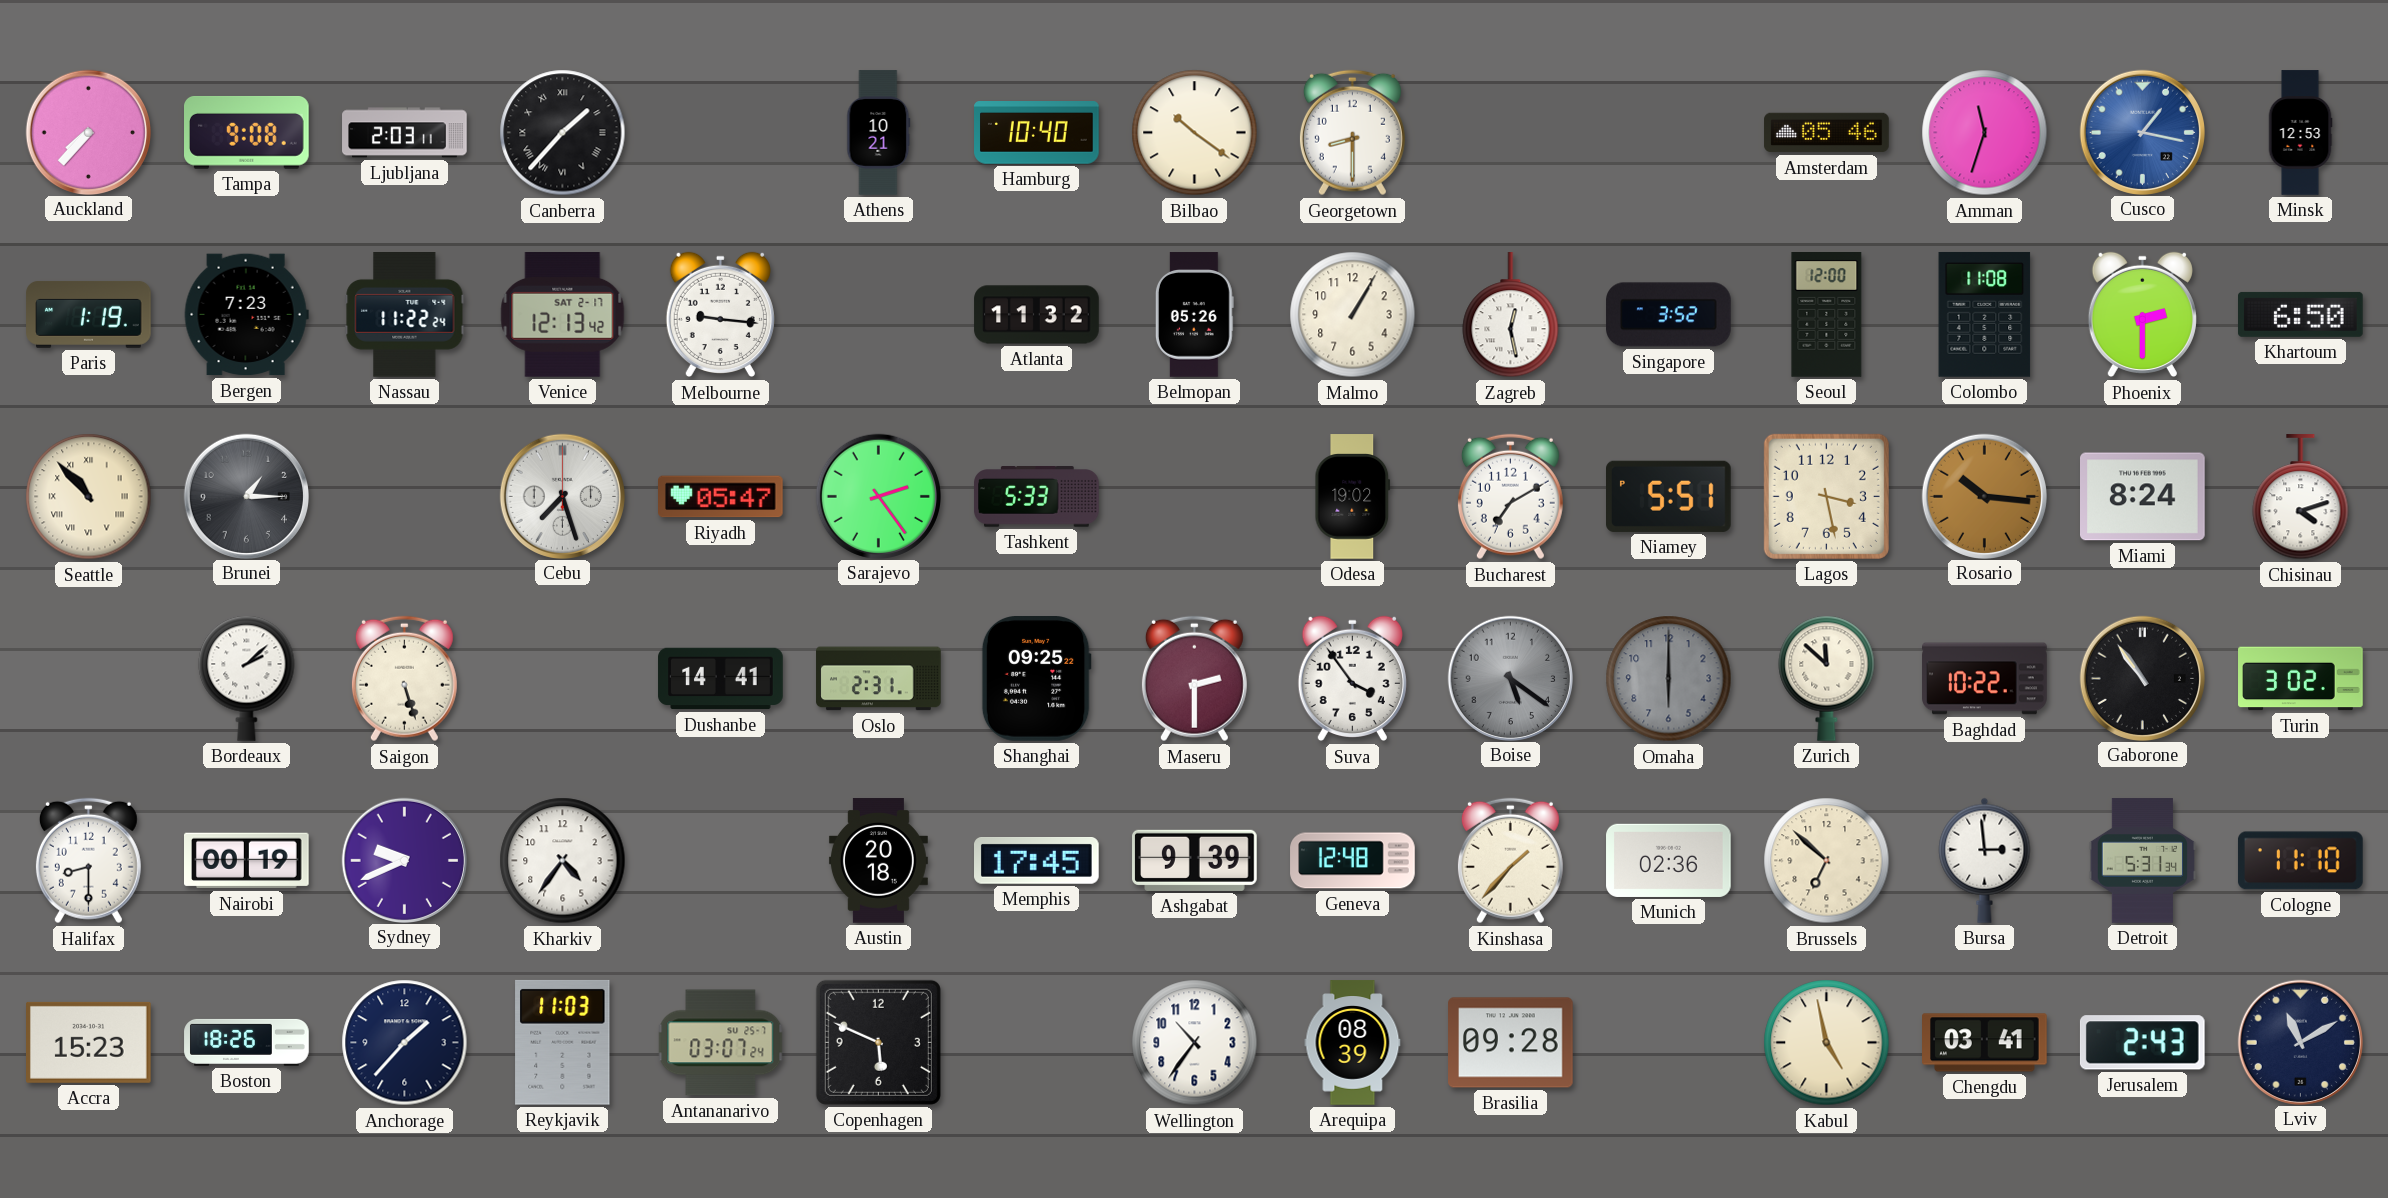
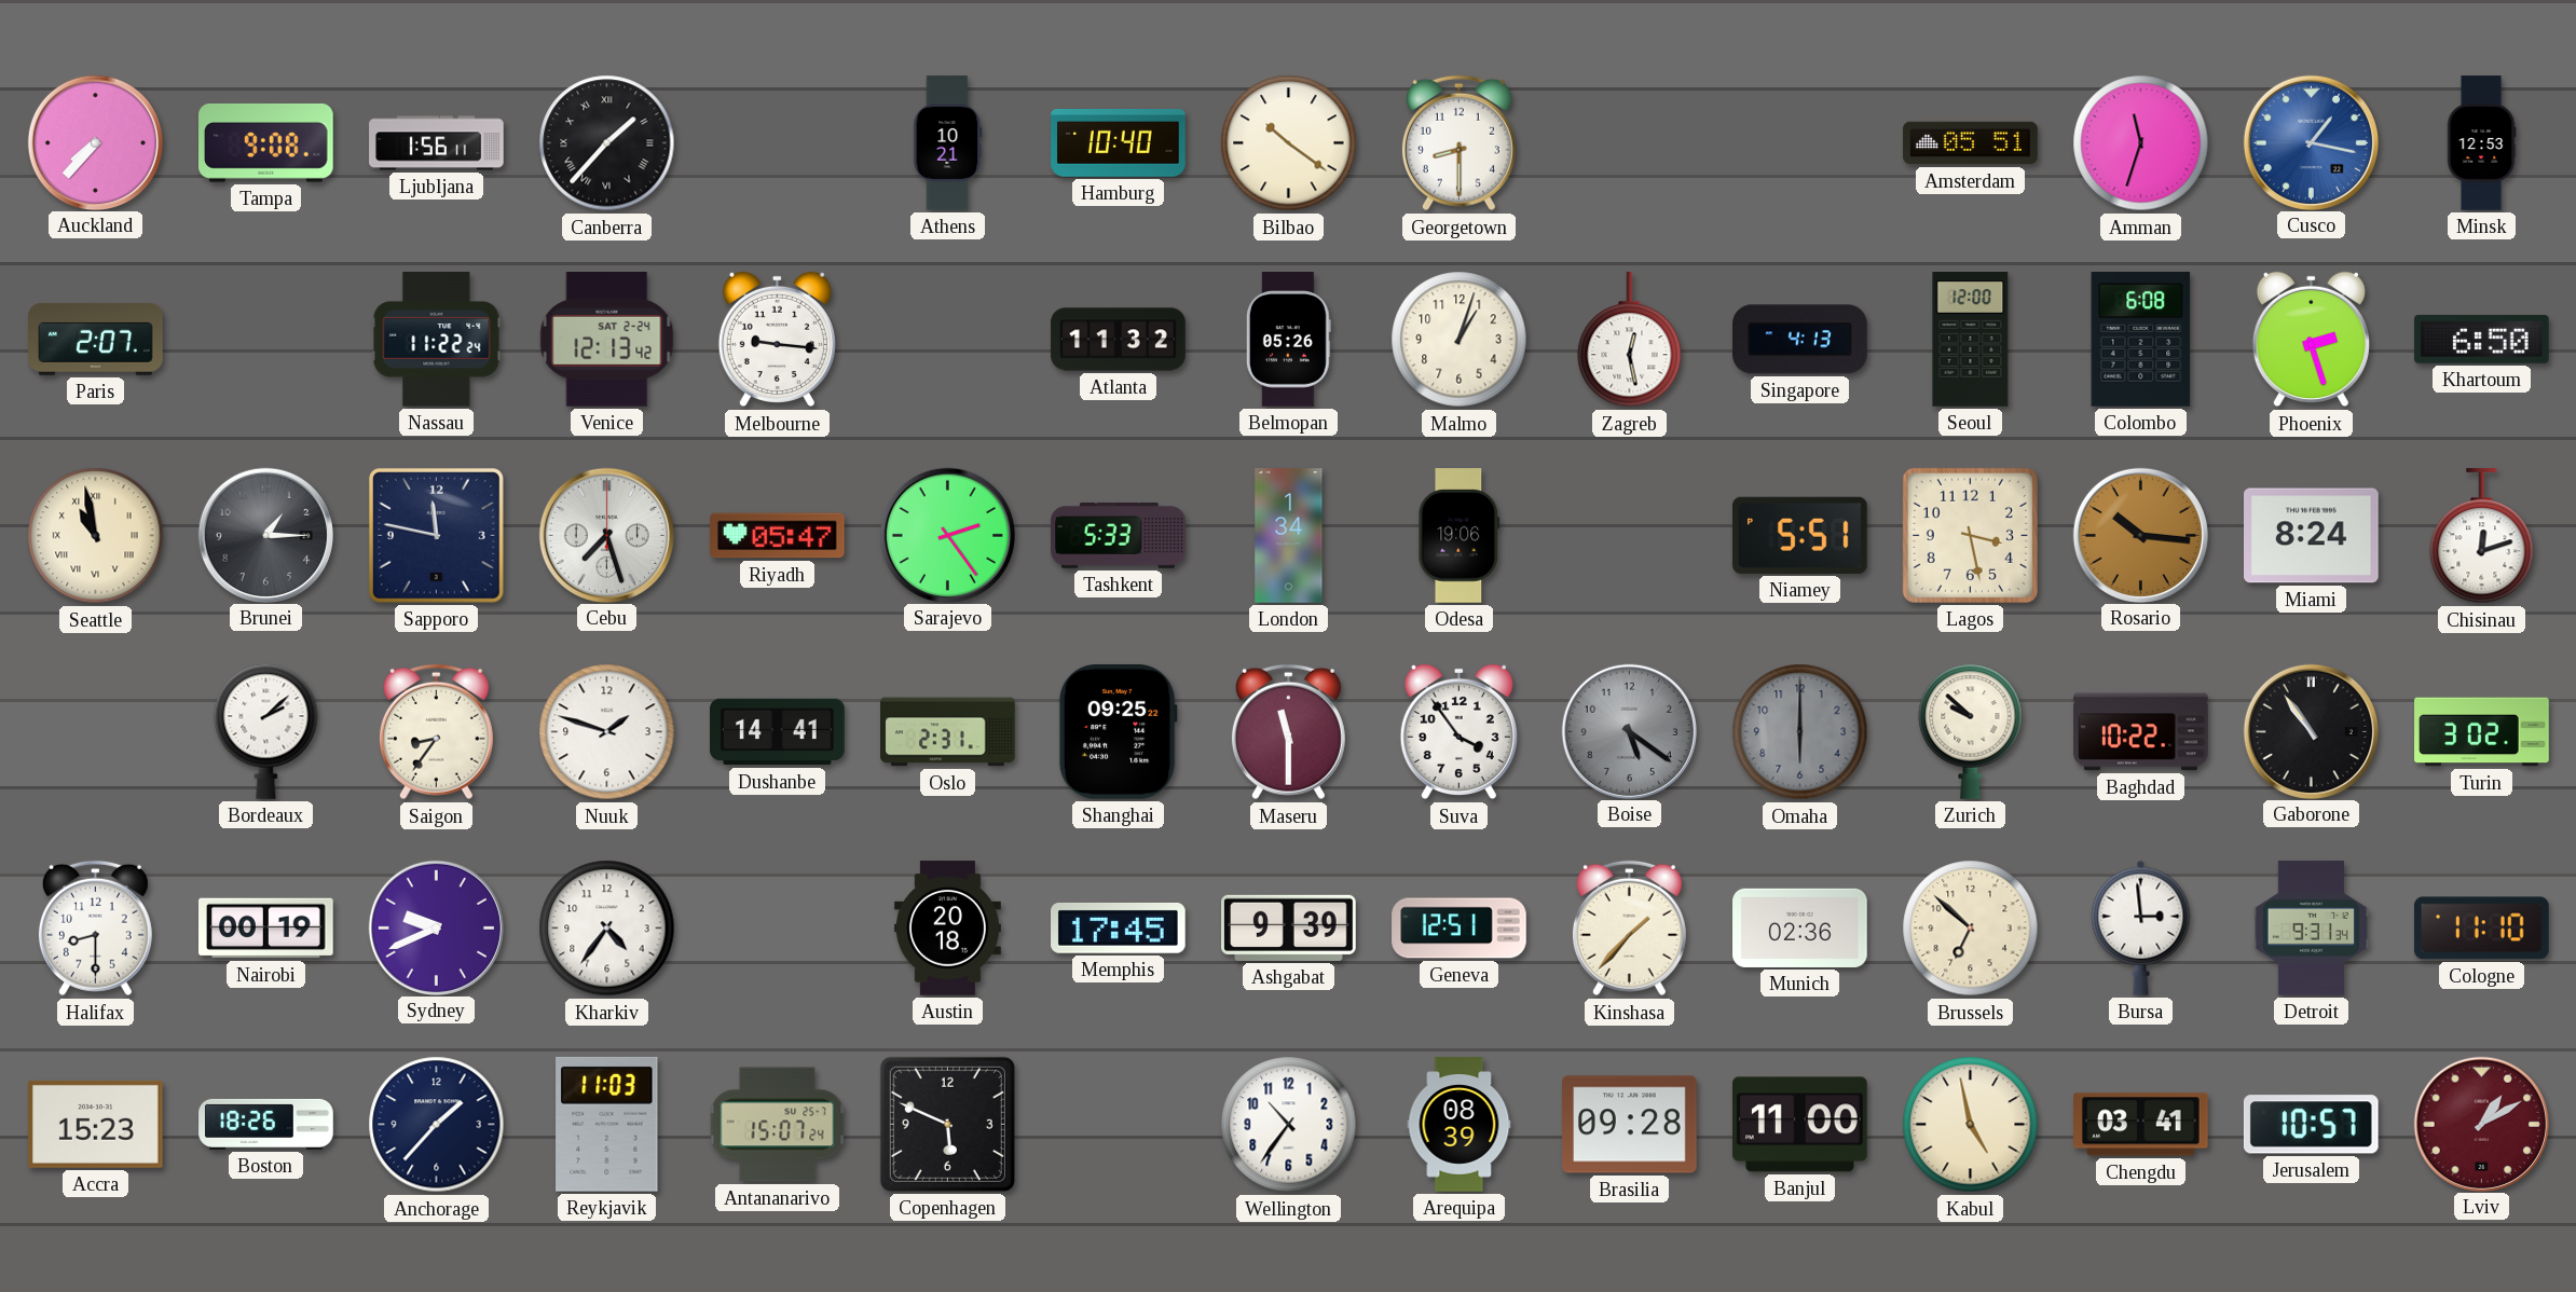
Ljubljana: 2:03 -> 1:56 (437, 143)
Amsterdam: 05:46 -> 05:51 (1971, 143)
Paris: 1:19 -> 2:07 (96, 340)
Bergen: 7:23 -> none (246, 315)
Venice date: SAT 2-17 -> SAT 2-24 (607, 340)
Malmo: 1:05 -> 1:03 (1460, 340)
Singapore: 3:52 -> 4:13 (1800, 340)
Colombo: 11:08 -> 6:08 (2141, 340)
Phoenix: 2:30 -> 2:27 (2311, 340)
Seattle: 10:53 -> 10:58 (96, 536)
Sapporo: none -> 11:47 (436, 535)
London: none -> 1:34 (1289, 536)
Odesa: 19:02 -> 19:06 (1460, 536)
Bucharest: 7:10 -> none (1510, 497)
Chisinau: 4:12 -> 12:12 (2482, 536)
Saigon: 5:27 -> 8:36 (436, 732)
Nuuk: none -> 1:48 (607, 732)
Maseru: 2:30 -> 11:30 (1288, 732)
Zurich: 11:52 -> 9:52 (1971, 731)
Geneva: 12:48 -> 12:51 (1460, 929)
Detroit: 5:31 -> 9:31 (2311, 929)
Antananarivo: 03:07 -> 15:07 (778, 1125)
Banjul: none -> 11:00 (1800, 1125)
Jerusalem: 2:43 -> 10:57 (2311, 1125)
Lviv: 11:10 -> 1:10 (2481, 1124)
Lviv dial: navy -> burgundy (2481, 1124)
